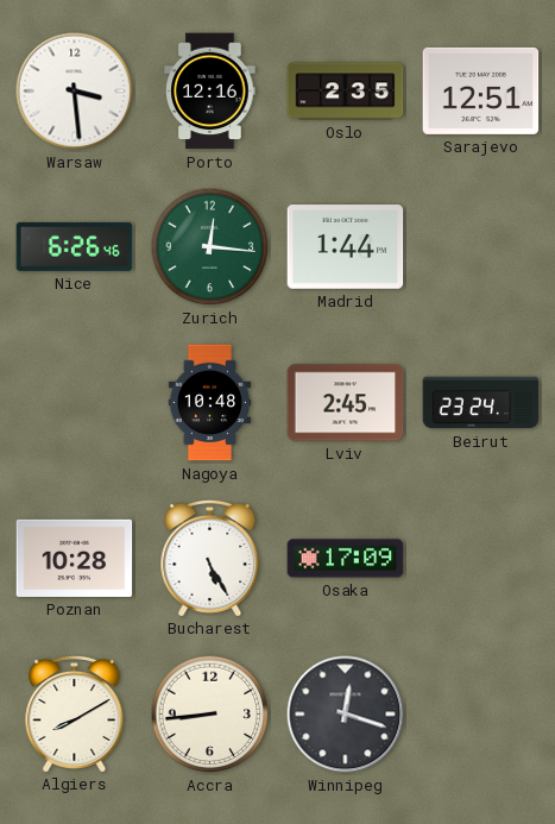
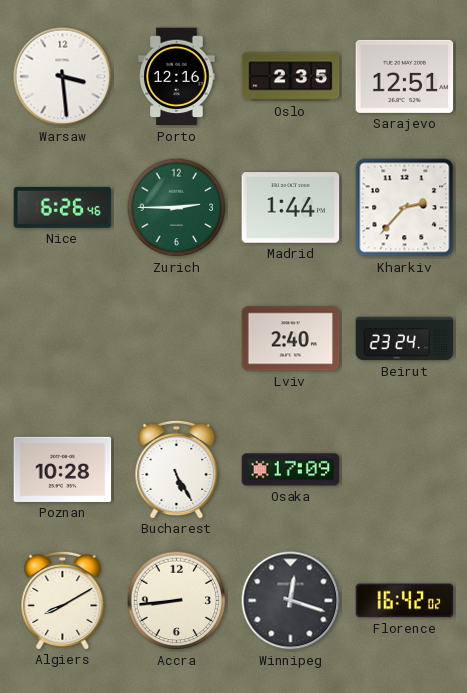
Zurich: 12:16 -> 2:45 (177, 208)
Kharkiv: none -> 2:37 (405, 208)
Nagoya: 10:48 -> none (209, 403)
Lviv: 2:45 -> 2:40 (291, 339)
Florence: none -> 16:42 (405, 601)
